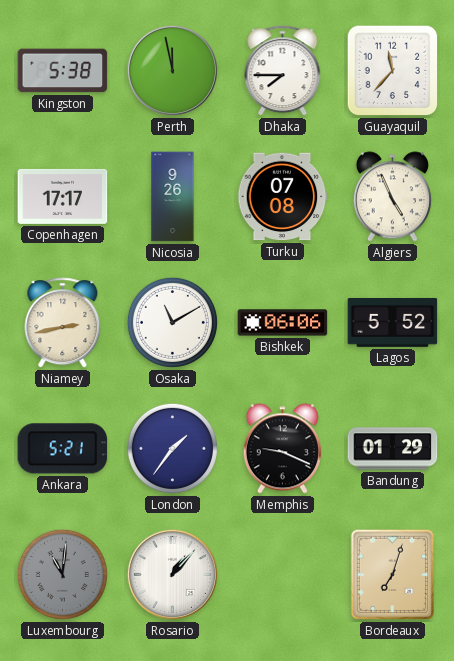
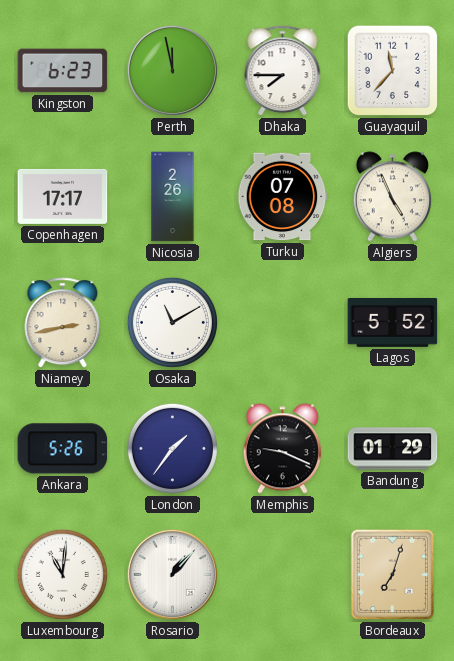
Kingston: 5:38 -> 6:23 (63, 71)
Nicosia: 9:26 -> 2:26 (173, 197)
Bishkek: 06:06 -> none (283, 323)
Ankara: 5:21 -> 5:26 (63, 449)
Luxembourg dial: grey -> white (62, 574)
